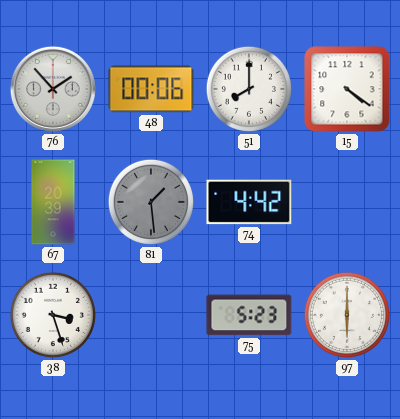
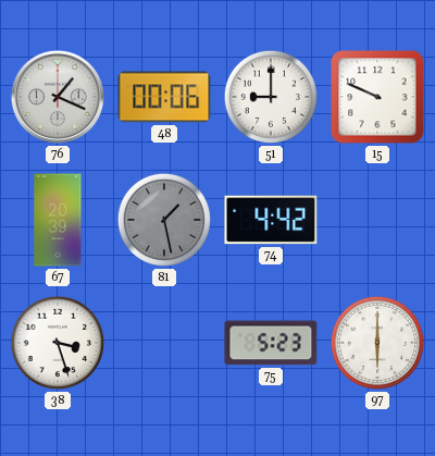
76: 1:53 -> 1:19 (58, 97)
51: 8:00 -> 9:00 (271, 97)
15: 4:21 -> 9:49 (377, 97)
81: 1:29 -> 1:28 (164, 220)
